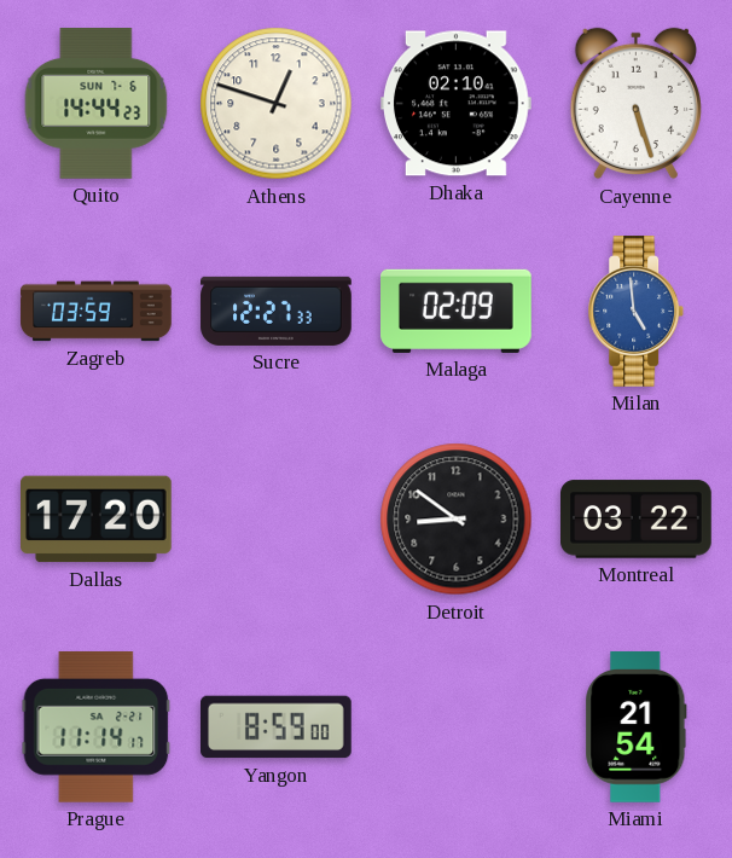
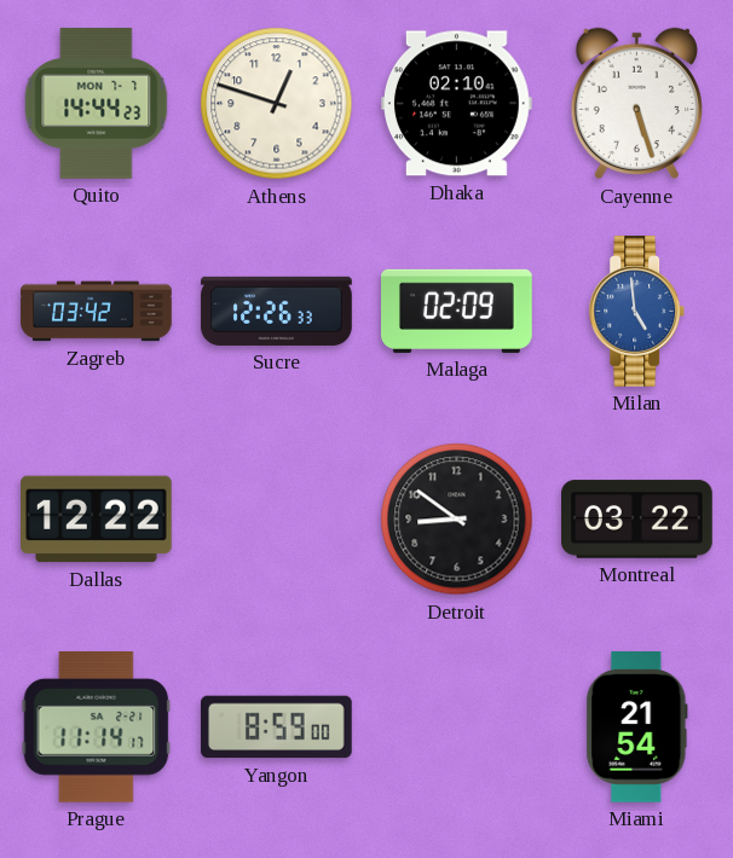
Quito date: SUN 7-6 -> MON 7-7 (97, 104)
Zagreb: 03:59 -> 03:42 (97, 312)
Sucre: 12:27 -> 12:26 (277, 311)
Dallas: 17:20 -> 12:22 (97, 520)
